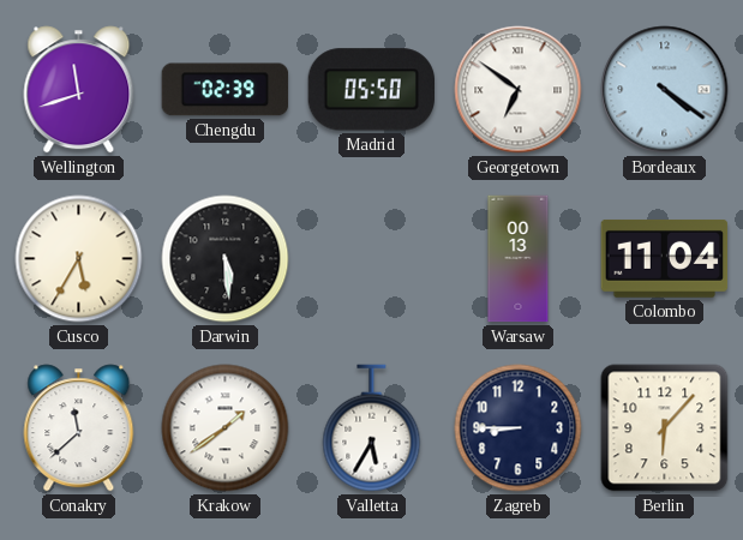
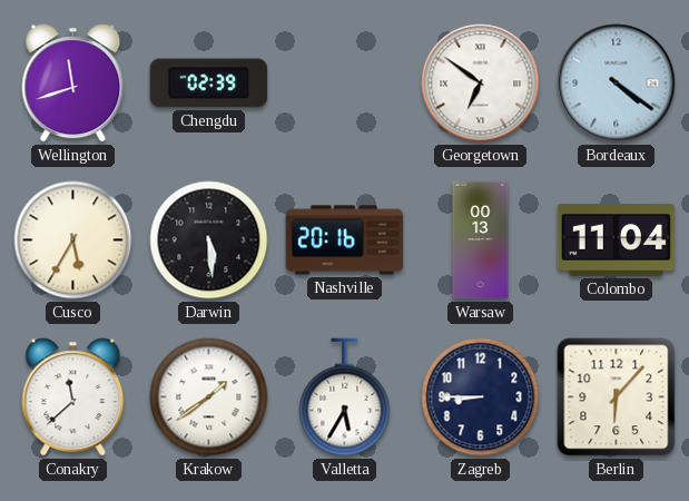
Madrid: 05:50 -> none (371, 90)
Nashville: none -> 20:16 (345, 240)
